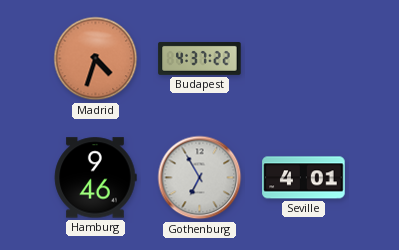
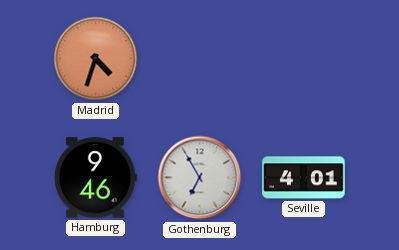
Budapest: 4:37 -> none (200, 58)
